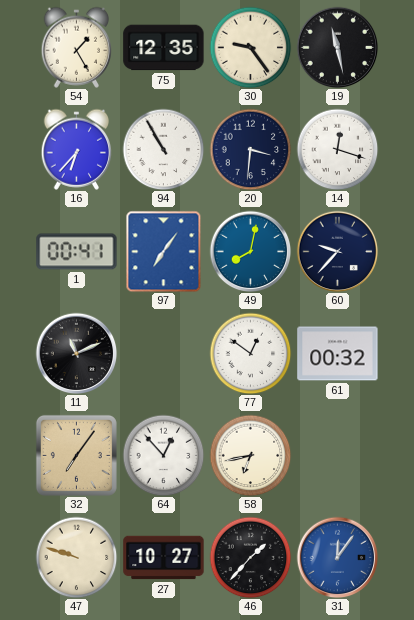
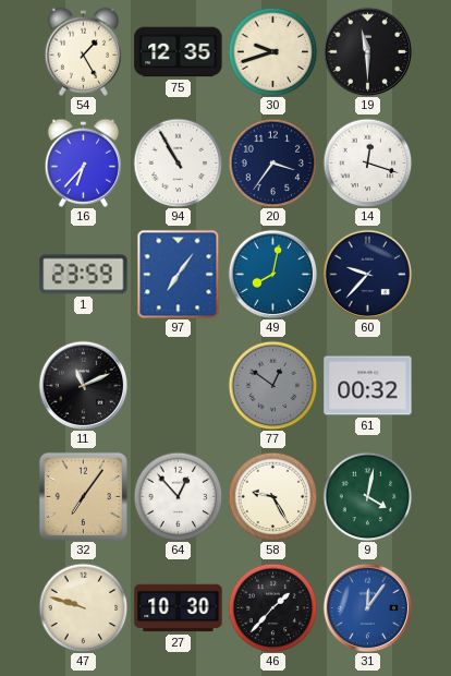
30: 9:24 -> 9:42 (272, 51)
19: 11:28 -> 11:30 (367, 51)
20: 3:31 -> 3:36 (272, 162)
1: 00:41 -> 23:59 (84, 275)
77 dial: white -> grey (272, 385)
58: 6:43 -> 9:25 (272, 496)
9: none -> 4:02 (367, 496)
27: 10:27 -> 10:30 (179, 608)
